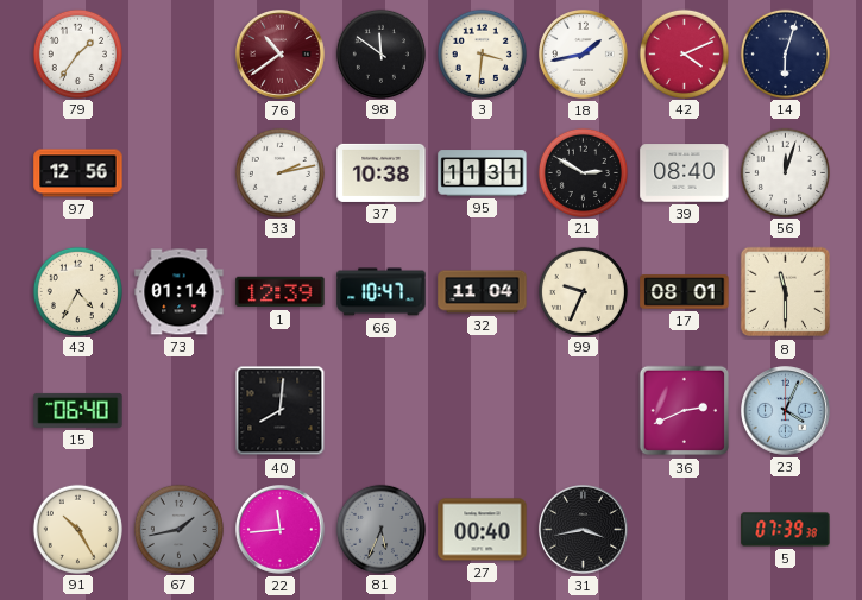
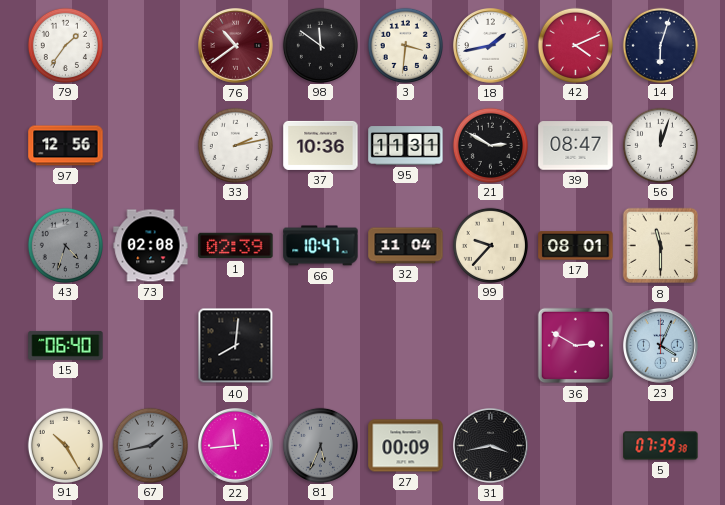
37: 10:38 -> 10:36 (321, 145)
39: 08:40 -> 08:47 (576, 146)
43: 4:35 -> 4:33 (65, 245)
43 dial: cream -> grey (65, 245)
73: 01:14 -> 02:08 (151, 246)
1: 12:39 -> 02:39 (236, 246)
99: 9:34 -> 9:37 (490, 245)
36: 2:41 -> 2:50 (576, 346)
27: 00:40 -> 00:09 (406, 446)
